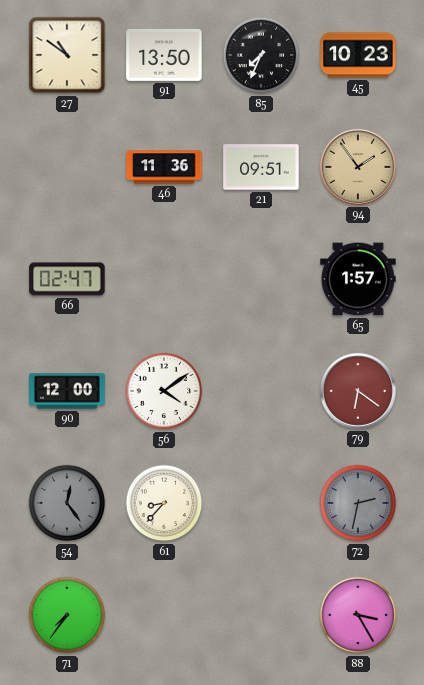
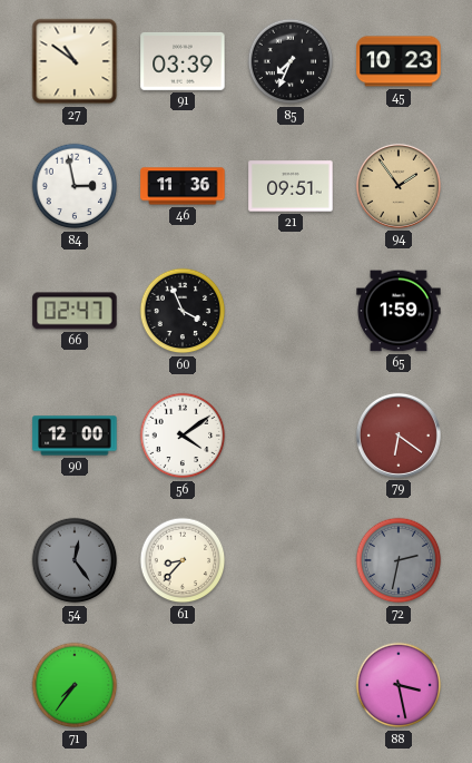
91: 13:50 -> 03:39 (183, 61)
84: none -> 2:58 (75, 186)
60: none -> 3:56 (183, 311)
65: 1:57 -> 1:59 (399, 311)
88: 3:25 -> 3:28 (399, 685)
